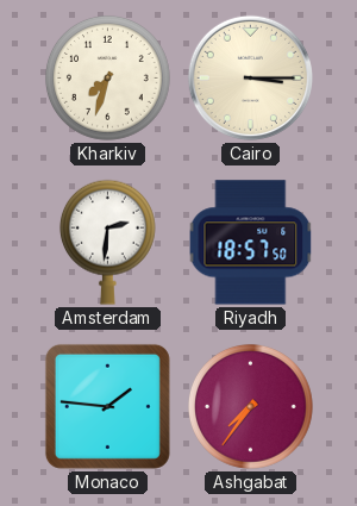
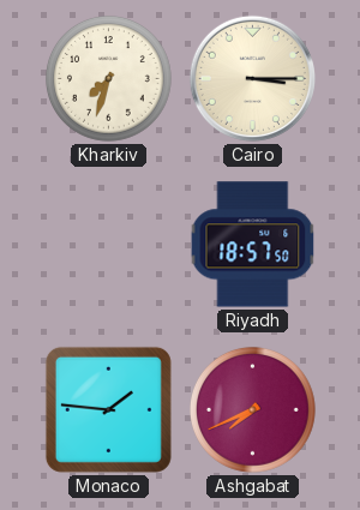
Amsterdam: 2:31 -> none (107, 242)
Ashgabat: 7:36 -> 7:41 (253, 410)
